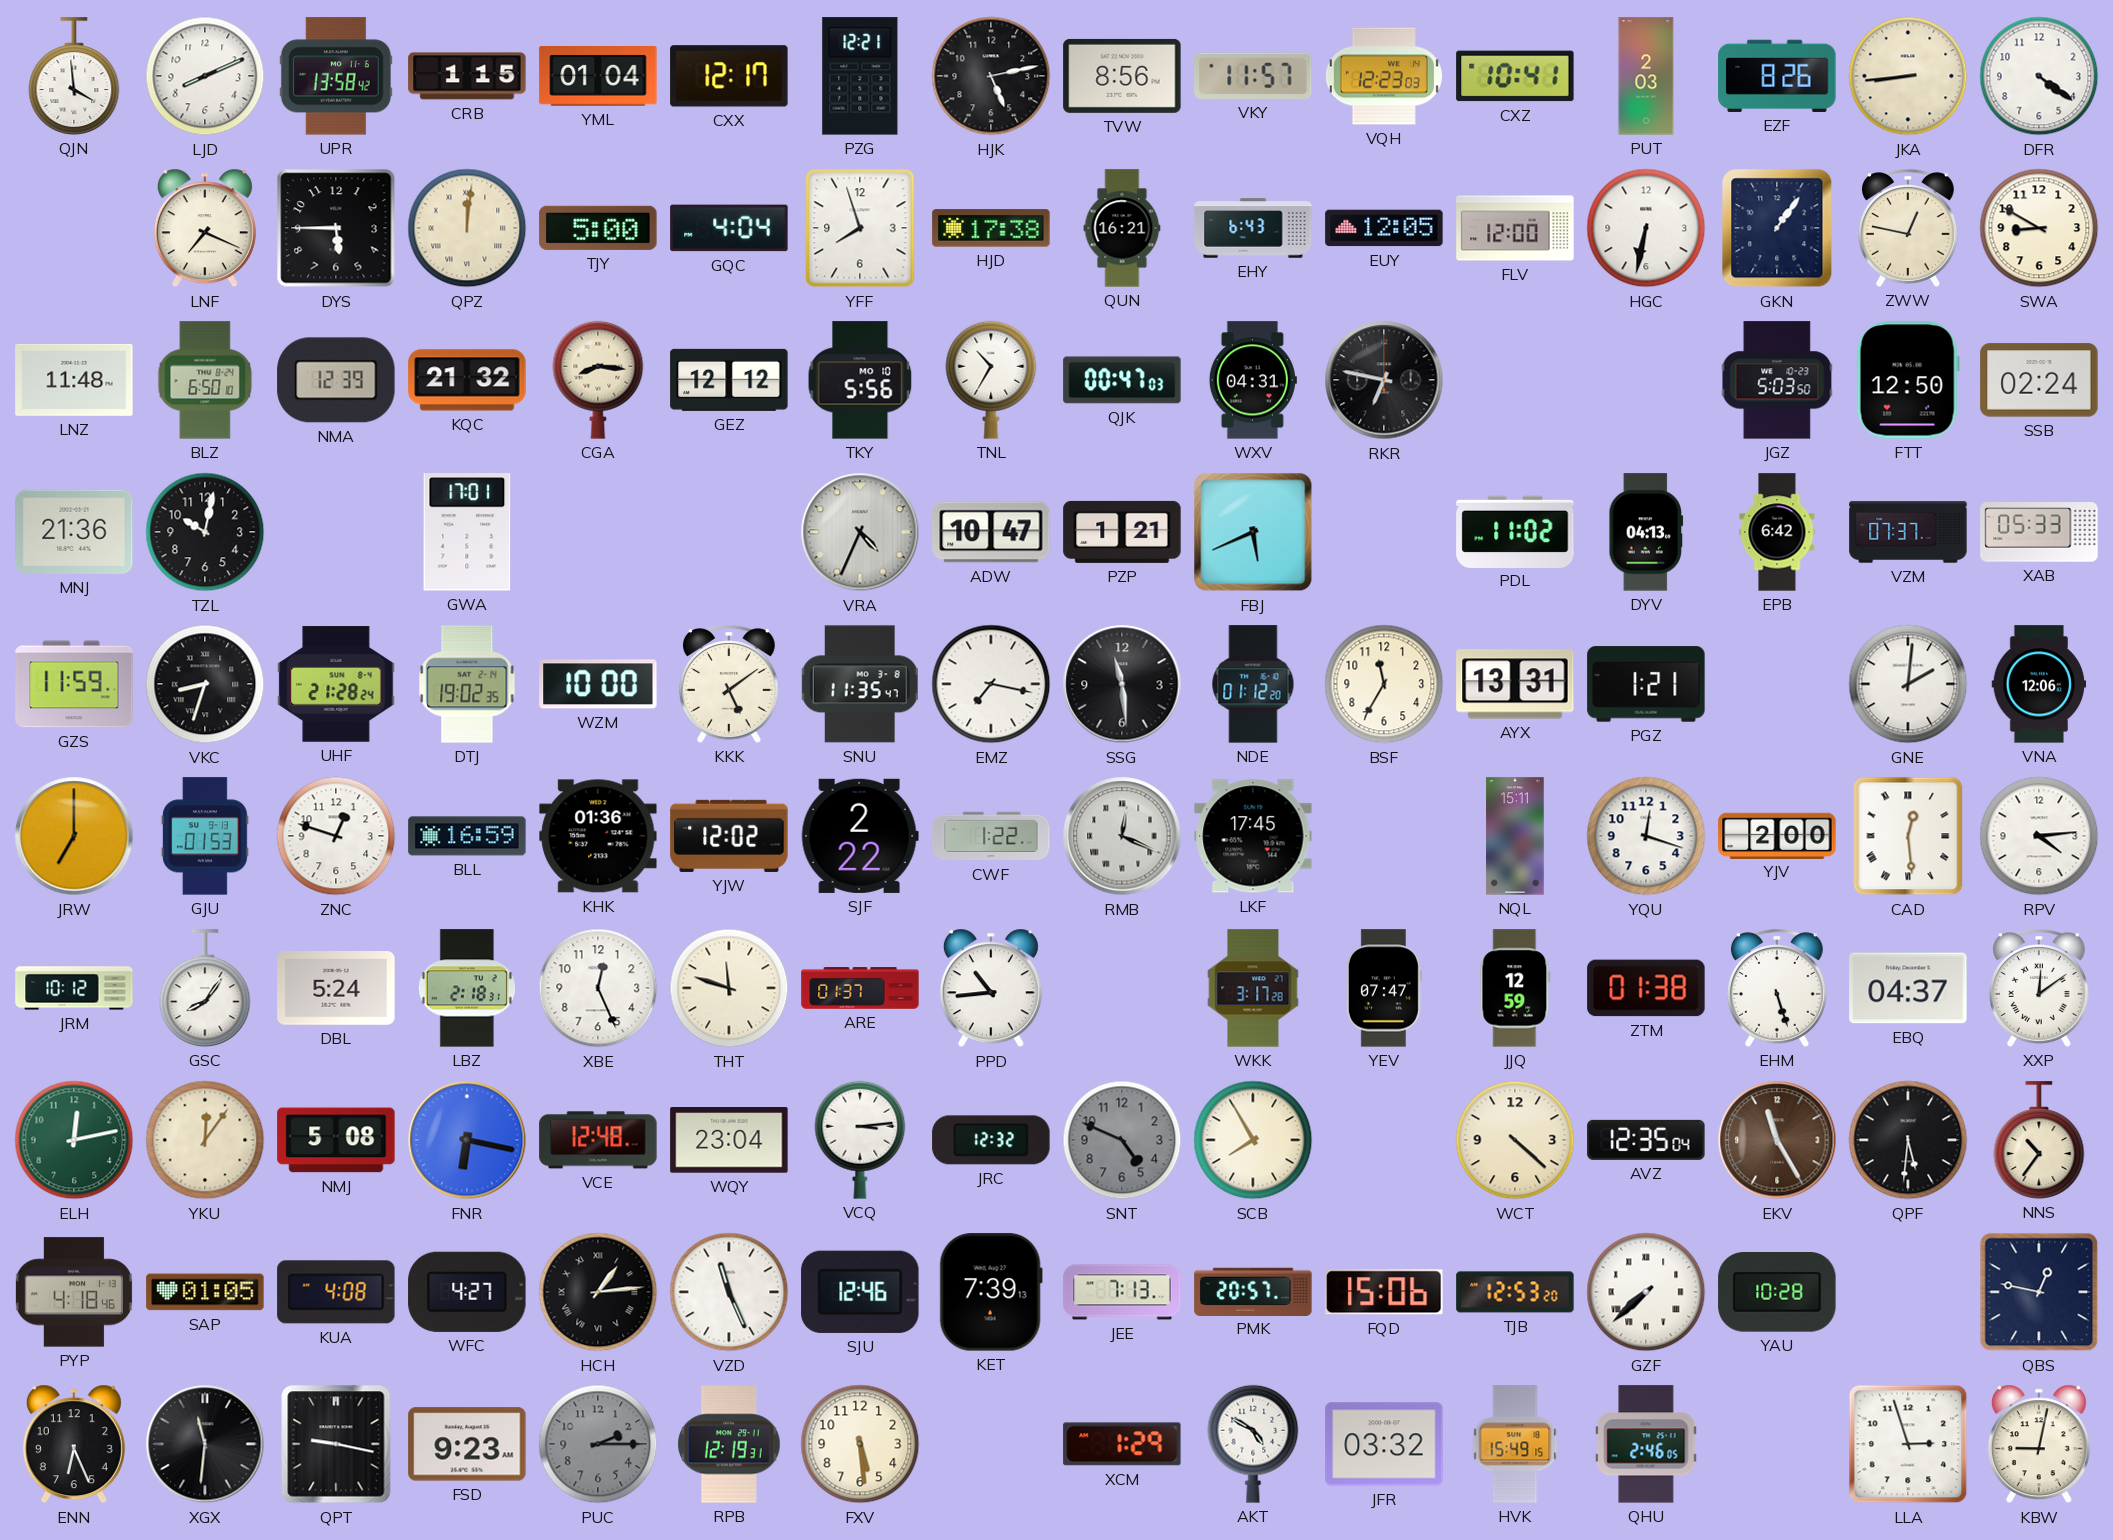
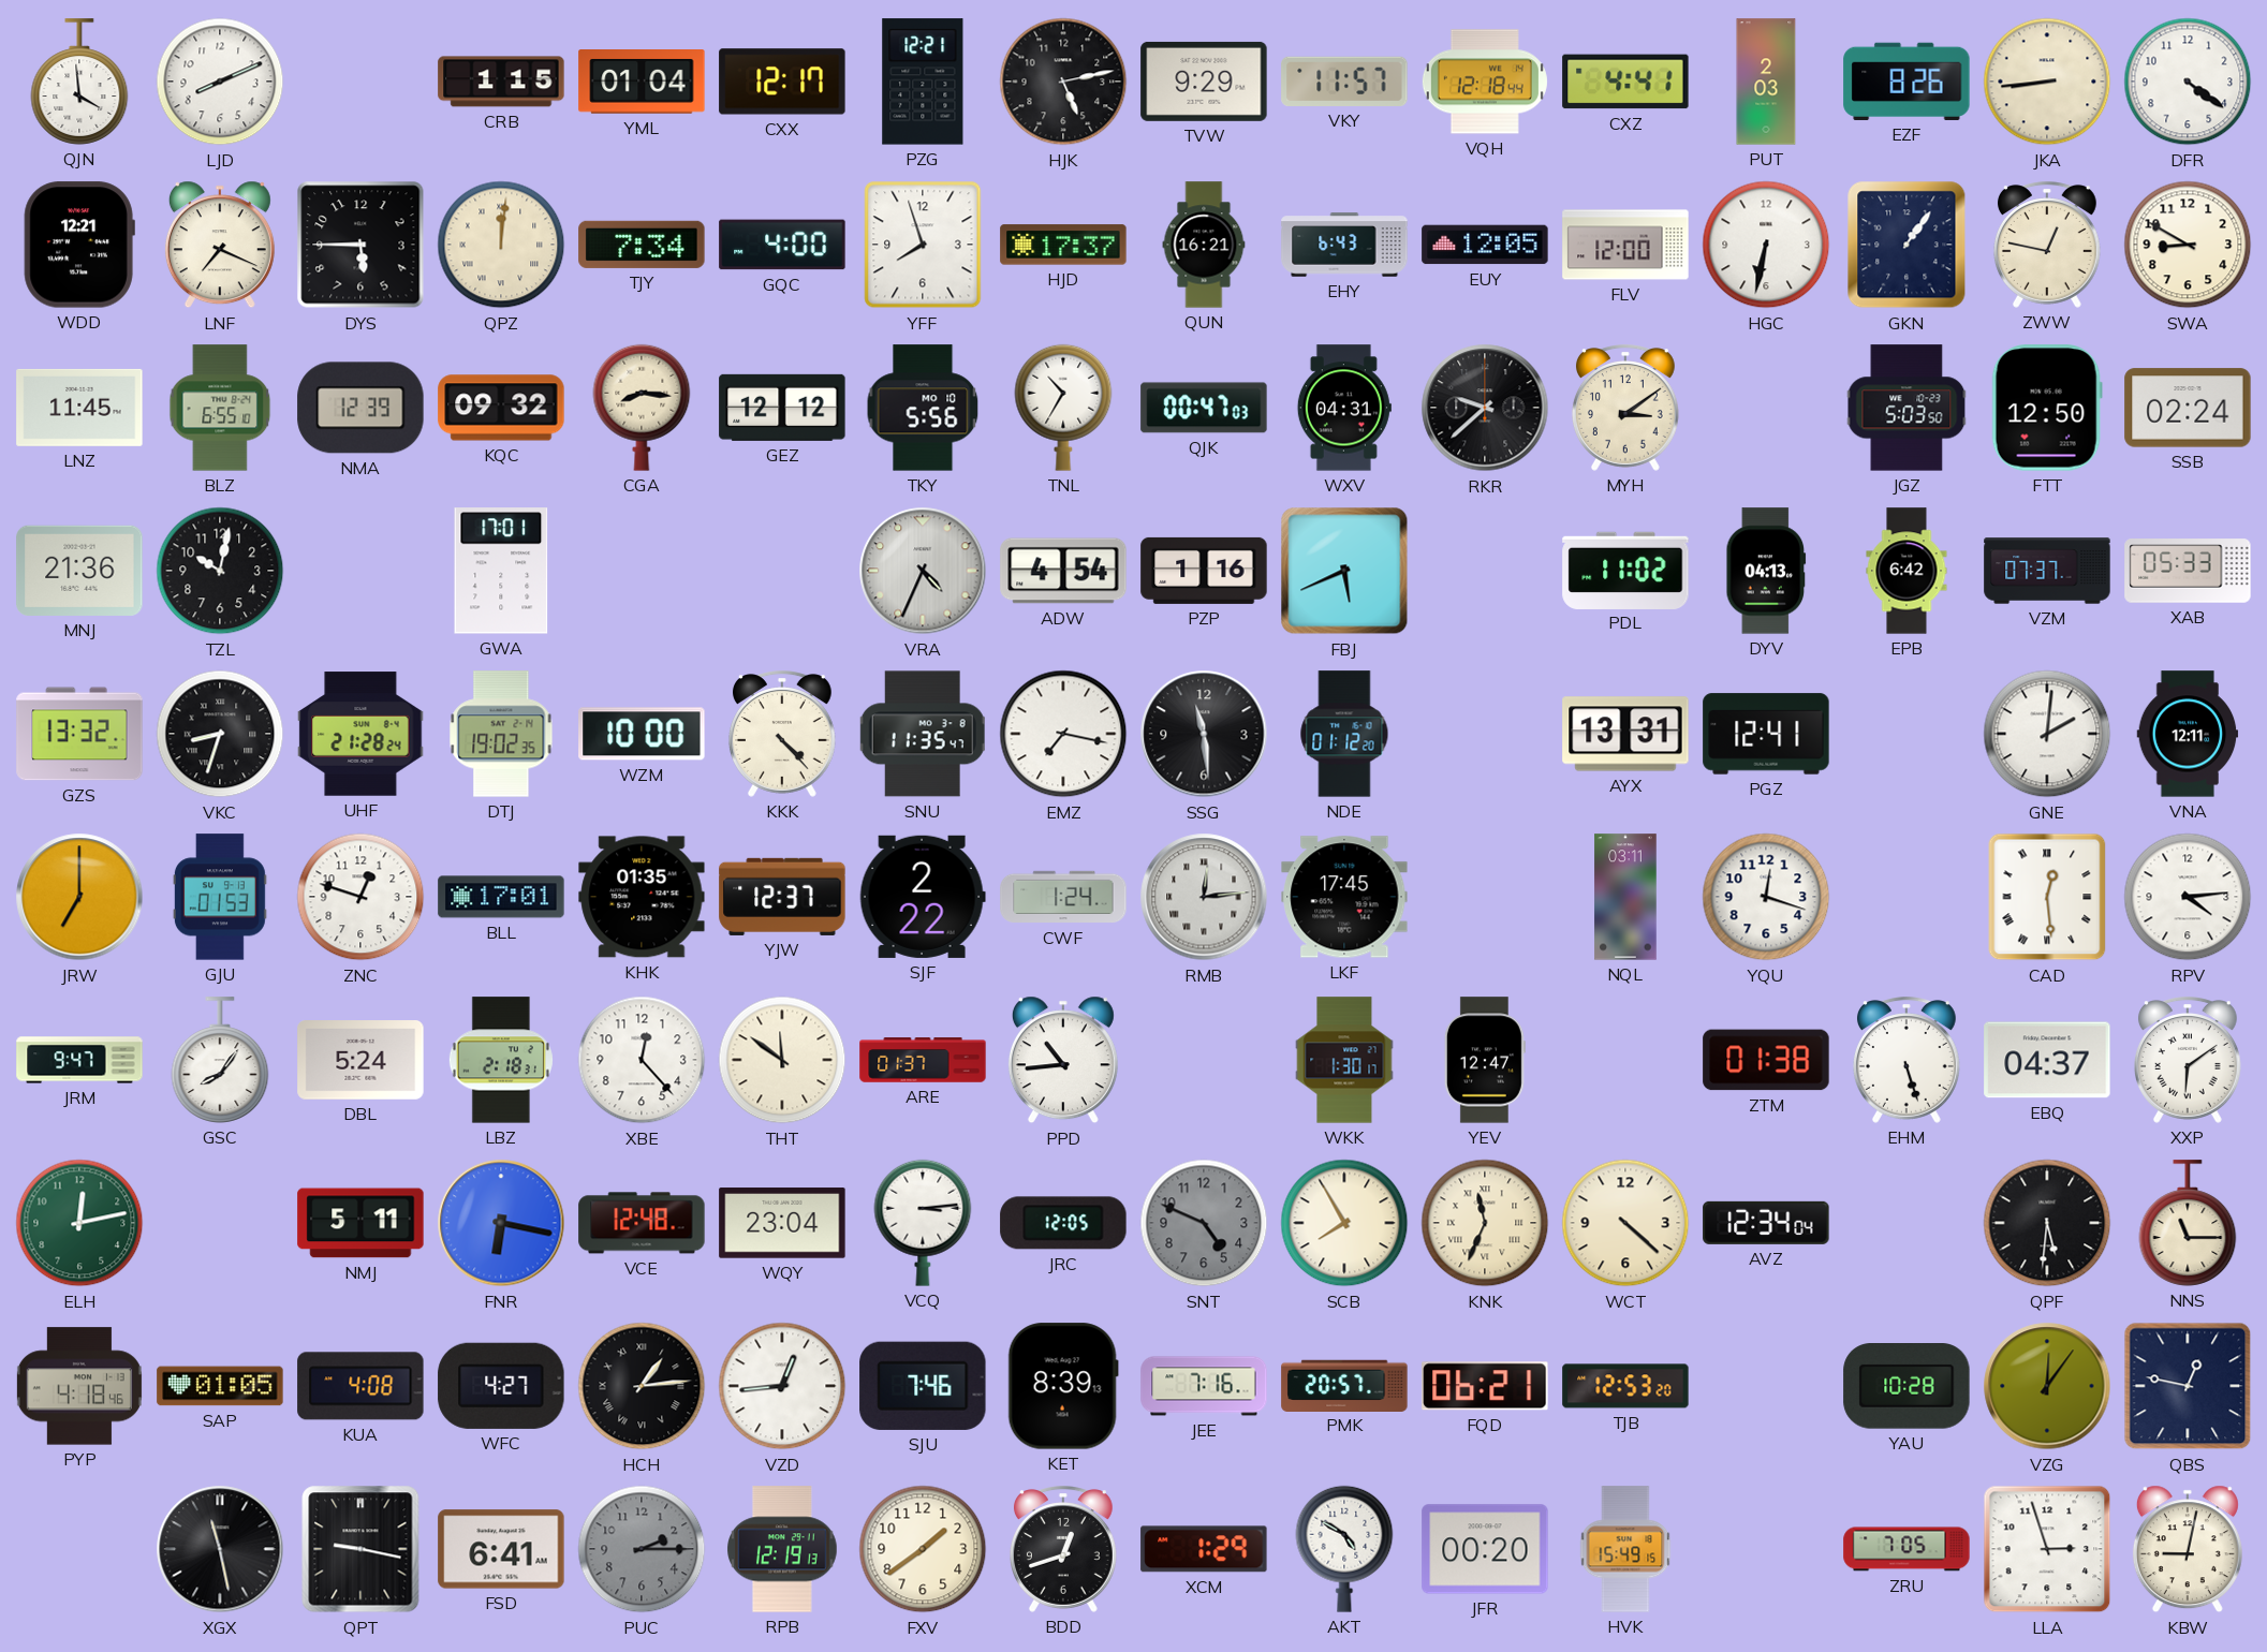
UPR: 13:58 -> none (336, 76)
TVW: 8:56 -> 9:29 (1204, 82)
VQH: 12:23 -> 12:18 (1485, 82)
CXZ: 10:41 -> 4:41 (1625, 82)
WDD: none -> 12:21 (79, 245)
TJY: 5:00 -> 7:34 (642, 245)
GQC: 4:04 -> 4:00 (782, 245)
HJD: 17:38 -> 17:37 (1063, 245)
LNZ: 11:48 -> 11:45 (79, 408)
BLZ: 6:50 -> 6:55 (220, 408)
KQC: 21:32 -> 09:32 (501, 408)
RKR: 6:47 -> 9:38 (1485, 408)
MYH: none -> 3:09 (1625, 408)
ADW: 10:47 -> 4:54 (1063, 571)
PZP: 1:21 -> 1:16 (1204, 571)
GZS: 11:59 -> 13:32 (79, 734)
KKK: 5:09 -> 4:23 (782, 734)
BSF: 11:35 -> none (1384, 684)
PGZ: 1:21 -> 12:41 (1766, 734)
VNA: 12:06 -> 12:11 (2188, 734)
BLL: 16:59 -> 17:01 (501, 897)
KHK: 01:36 -> 01:35 (642, 897)
YJW: 12:02 -> 12:37 (782, 897)
CWF: 1:22 -> 1:24 (1063, 897)
RMB: 12:19 -> 12:14 (1204, 897)
NQL: 15:11 -> 03:11 (1625, 897)
YJV: 2:00 -> none (1777, 835)
JRM: 10:12 -> 9:47 (79, 1060)
XBE: 12:26 -> 12:23 (642, 1060)
THT: 11:48 -> 11:51 (782, 1060)
WKK: 3:17 -> 1:30 (1344, 1060)
YEV: 07:47 -> 12:47 (1485, 1060)
JJQ: 12:59 -> none (1515, 988)
XXP: 12:09 -> 6:09 (2188, 1060)
YKU: 12:06 -> none (205, 1140)
NMJ: 5:08 -> 5:11 (360, 1223)
JRC: 12:32 -> 12:05 (1063, 1223)
KNK: none -> 11:34 (1485, 1223)
AVZ: 12:35 -> 12:34 (1766, 1223)
EKV: 11:25 -> none (1777, 1140)
NNS: 10:36 -> 11:15 (2188, 1223)
VZD: 11:26 -> 12:44 (782, 1386)
SJU: 12:46 -> 7:46 (923, 1386)
KET: 7:39 -> 8:39 (1063, 1386)
JEE: 7:13 -> 7:16 (1204, 1386)
FQD: 15:06 -> 06:21 (1485, 1386)
GZF: 7:38 -> none (1646, 1292)
VZG: none -> 12:06 (2047, 1386)
ENN: 6:26 -> none (74, 1444)
XGX: 11:31 -> 11:28 (220, 1549)
FSD: 9:23 -> 6:41 (501, 1549)
RPB: 12:19:31 -> 12:19:13 (783, 1549)
FXV: 5:29 -> 1:39 (923, 1549)
BDD: none -> 12:42 (1063, 1549)
JFR: 03:32 -> 00:20 (1485, 1549)
QHU: 2:46 -> none (1646, 1444)
ZRU: none -> 7:05 (1907, 1549)
